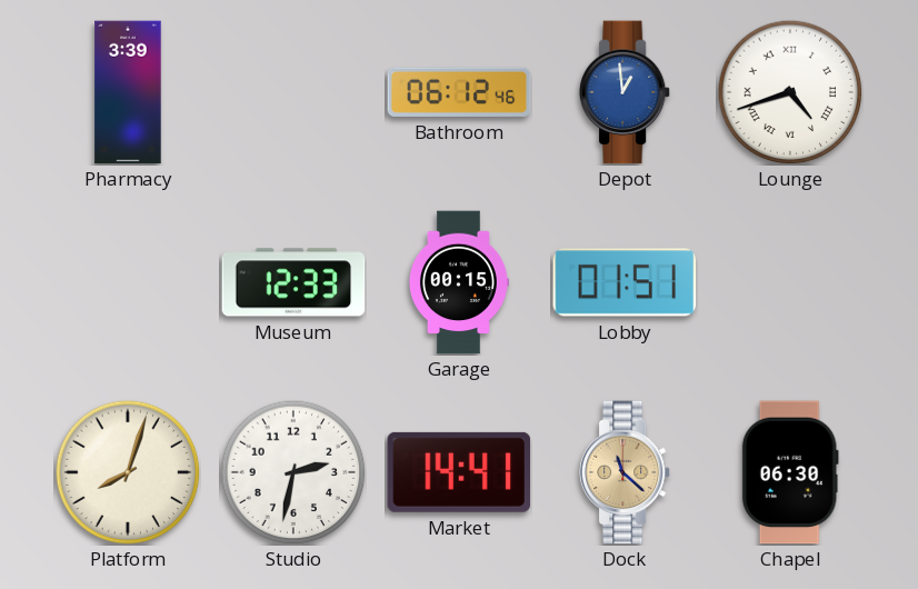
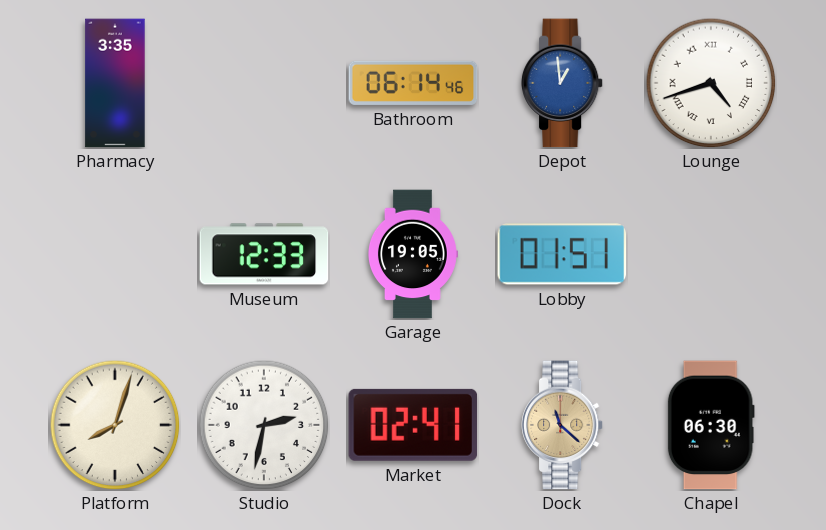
Pharmacy: 3:39 -> 3:35 (115, 83)
Bathroom: 06:12 -> 06:14 (413, 83)
Garage: 00:15 -> 19:05 (413, 254)
Market: 14:41 -> 02:41 (413, 425)
